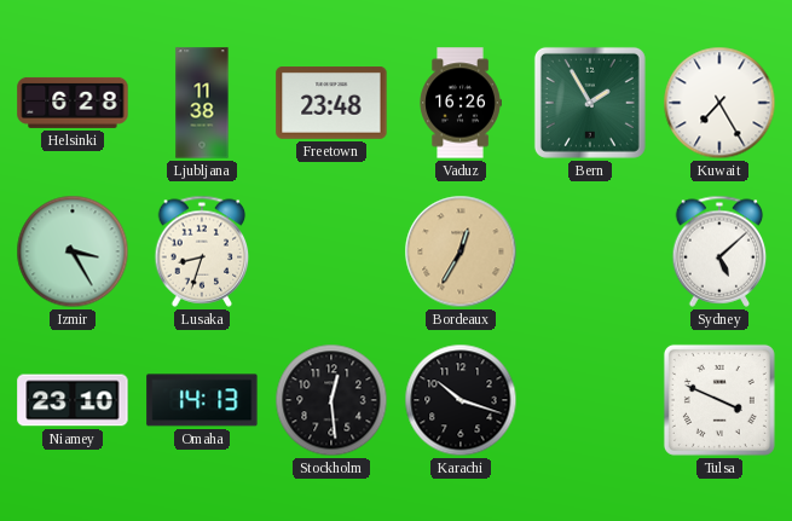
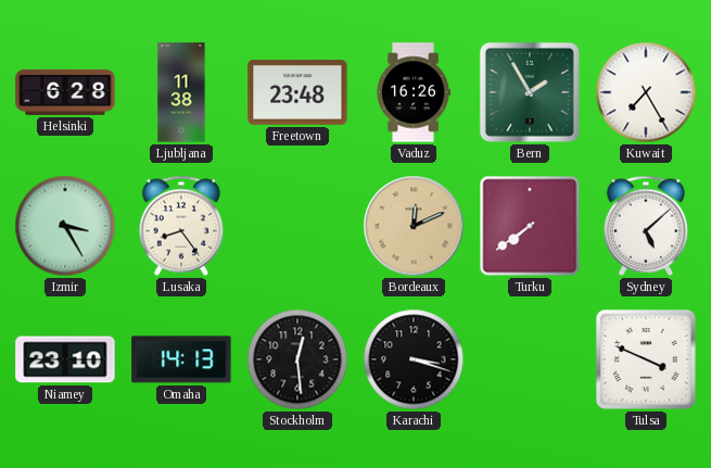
Lusaka: 8:33 -> 8:24 (181, 226)
Bordeaux: 12:35 -> 12:11 (414, 226)
Turku: none -> 7:39 (530, 226)
Karachi: 10:18 -> 3:18 (414, 359)
